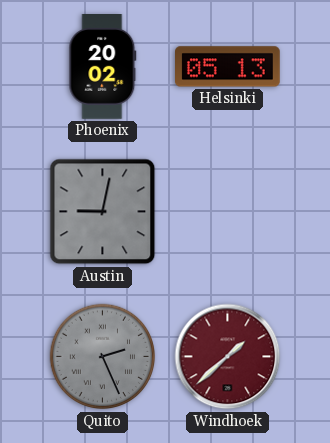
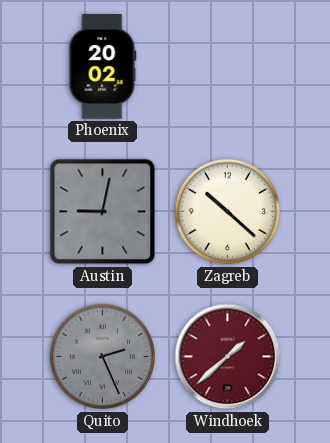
Helsinki: 05:13 -> none (228, 67)
Zagreb: none -> 10:22 (228, 212)
